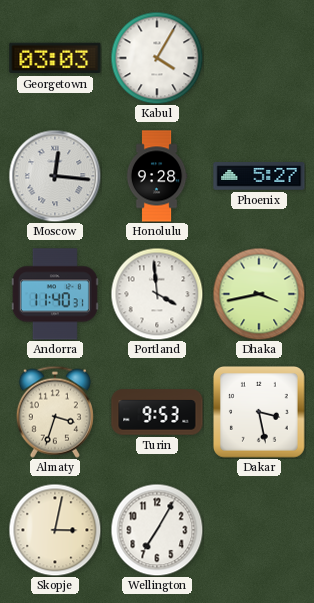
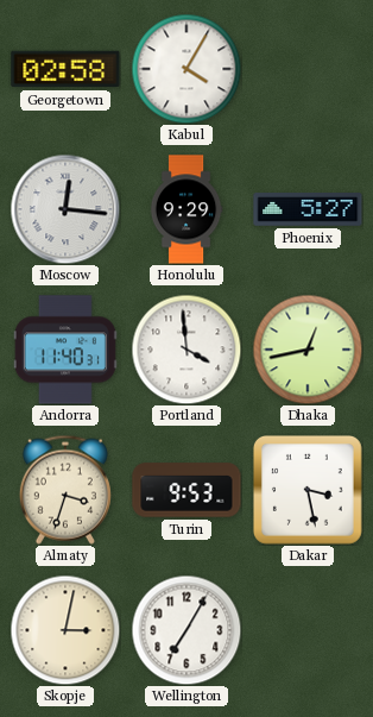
Georgetown: 03:03 -> 02:58 (65, 69)
Honolulu: 9:28 -> 9:29 (186, 209)
Dhaka: 3:43 -> 12:43 (308, 350)
